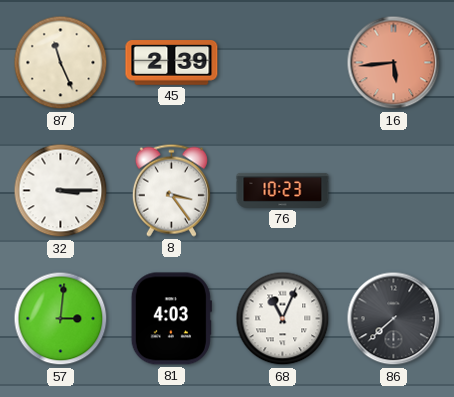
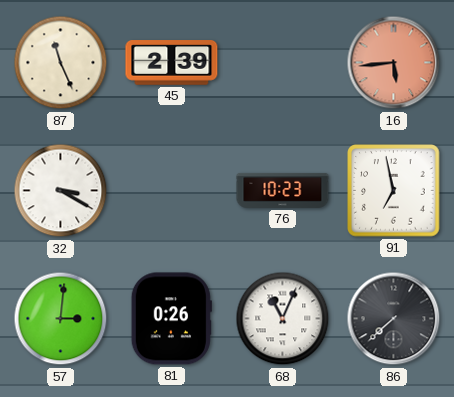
32: 3:15 -> 3:20 (61, 191)
8: 3:24 -> none (171, 190)
91: none -> 6:58 (394, 191)
81: 4:03 -> 0:26 (171, 319)
